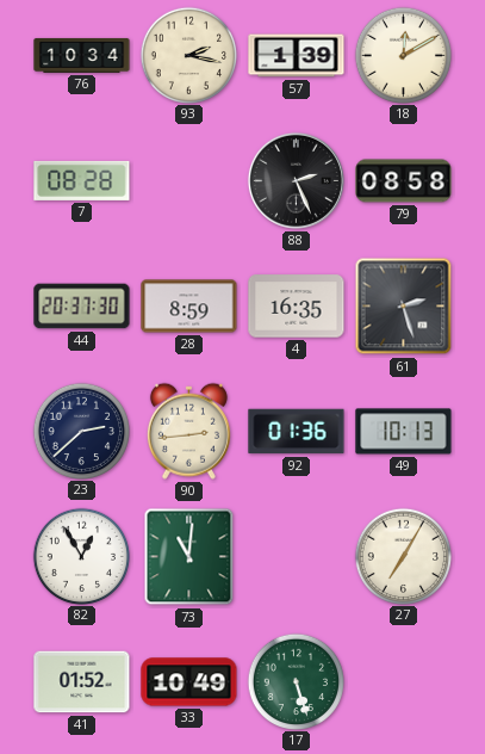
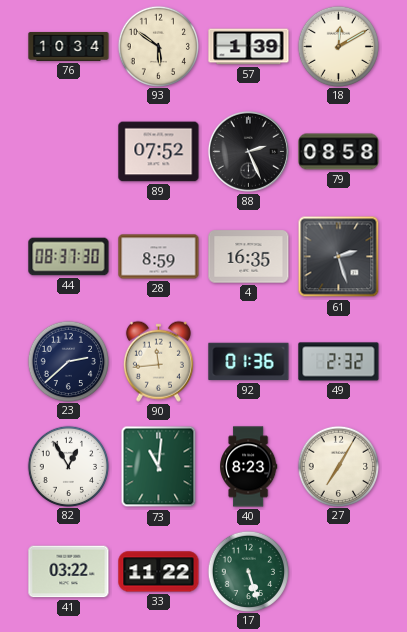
93: 2:17 -> 5:51 (158, 46)
7: 08:28 -> none (82, 180)
89: none -> 07:52 (159, 152)
44: 20:37 -> 08:37 (69, 257)
90: 2:44 -> 11:44 (158, 361)
49: 10:13 -> 2:32 (339, 362)
40: none -> 8:23 (249, 467)
41: 01:52 -> 03:22 (69, 572)
33: 10:49 -> 11:22 (159, 572)
